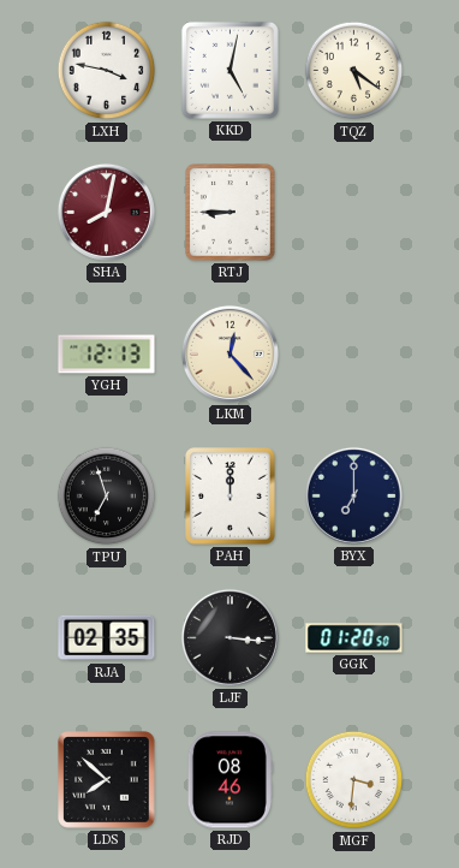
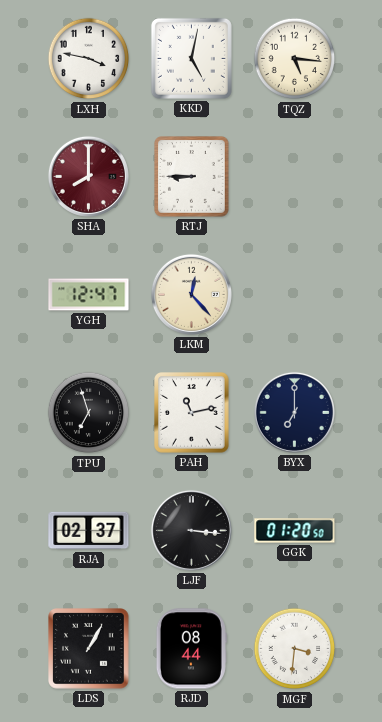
TQZ: 5:21 -> 5:16 (295, 59)
SHA: 8:02 -> 8:00 (88, 176)
YGH: 12:13 -> 12:47 (89, 295)
PAH: 12:00 -> 11:13 (192, 413)
RJA: 02:35 -> 02:37 (89, 531)
LDS: 7:52 -> 1:05 (89, 649)
RJD: 08:46 -> 08:44 (191, 649)
